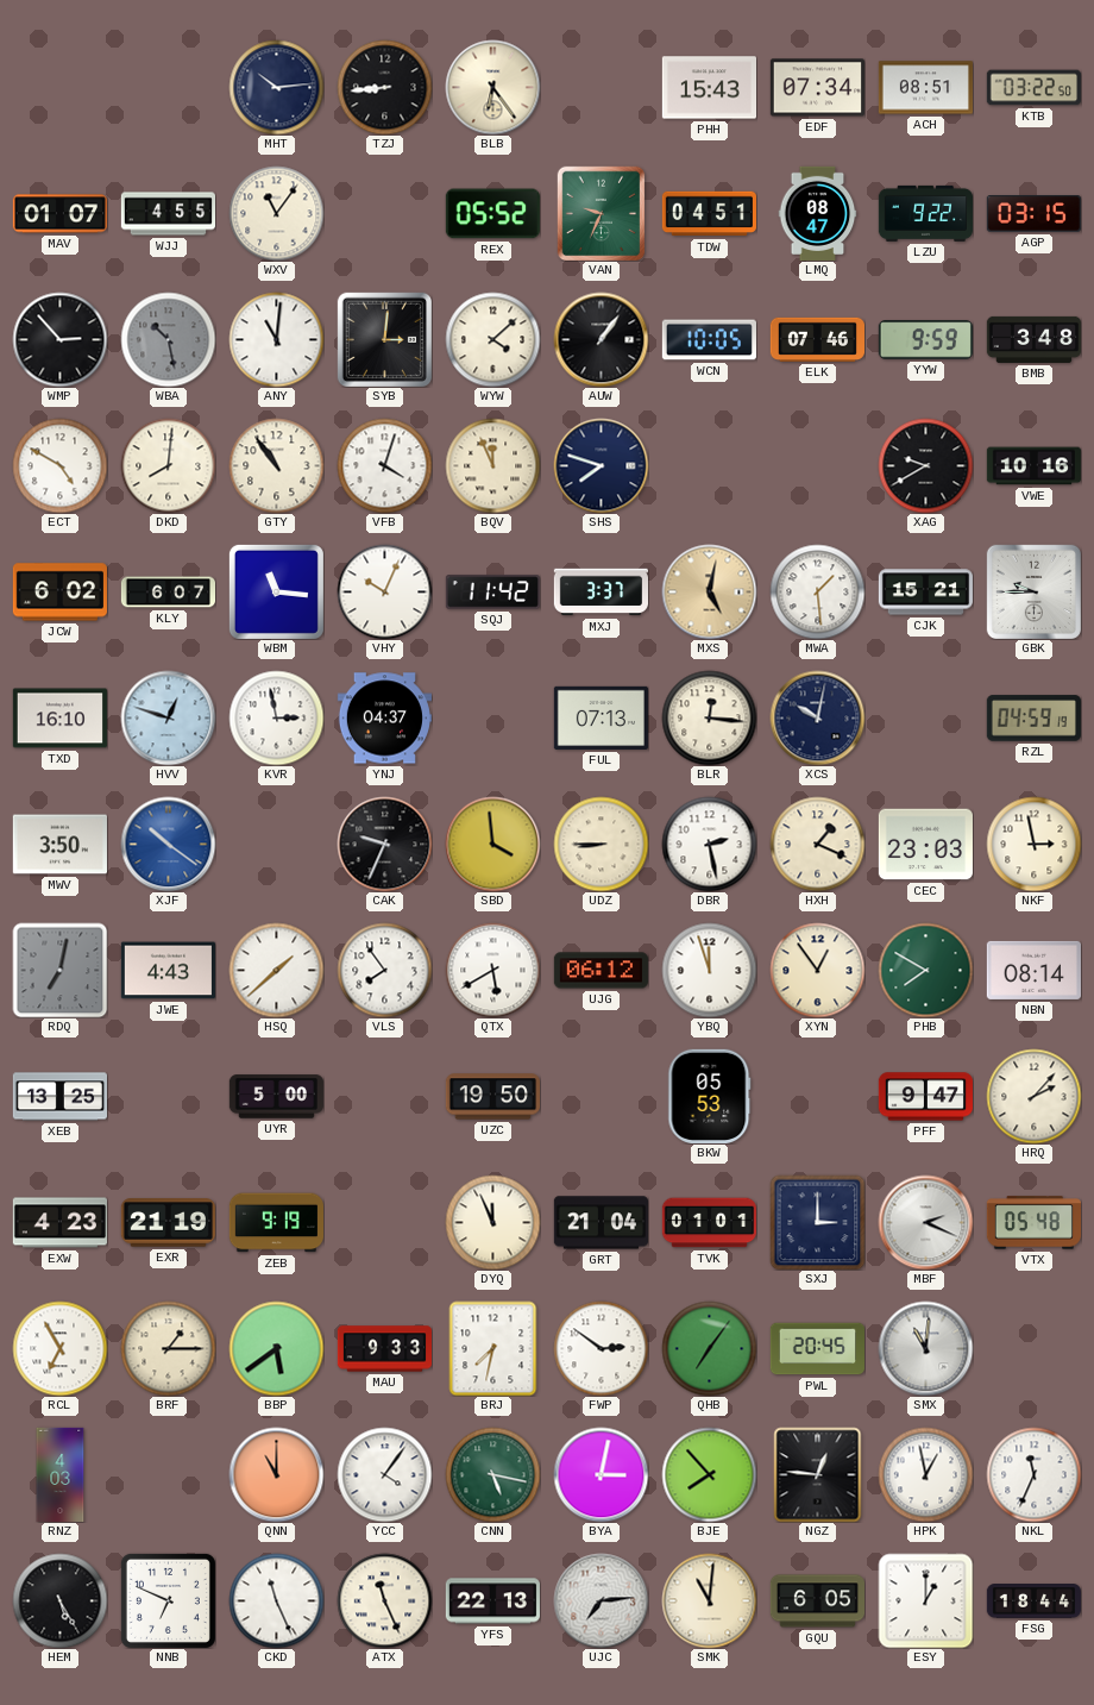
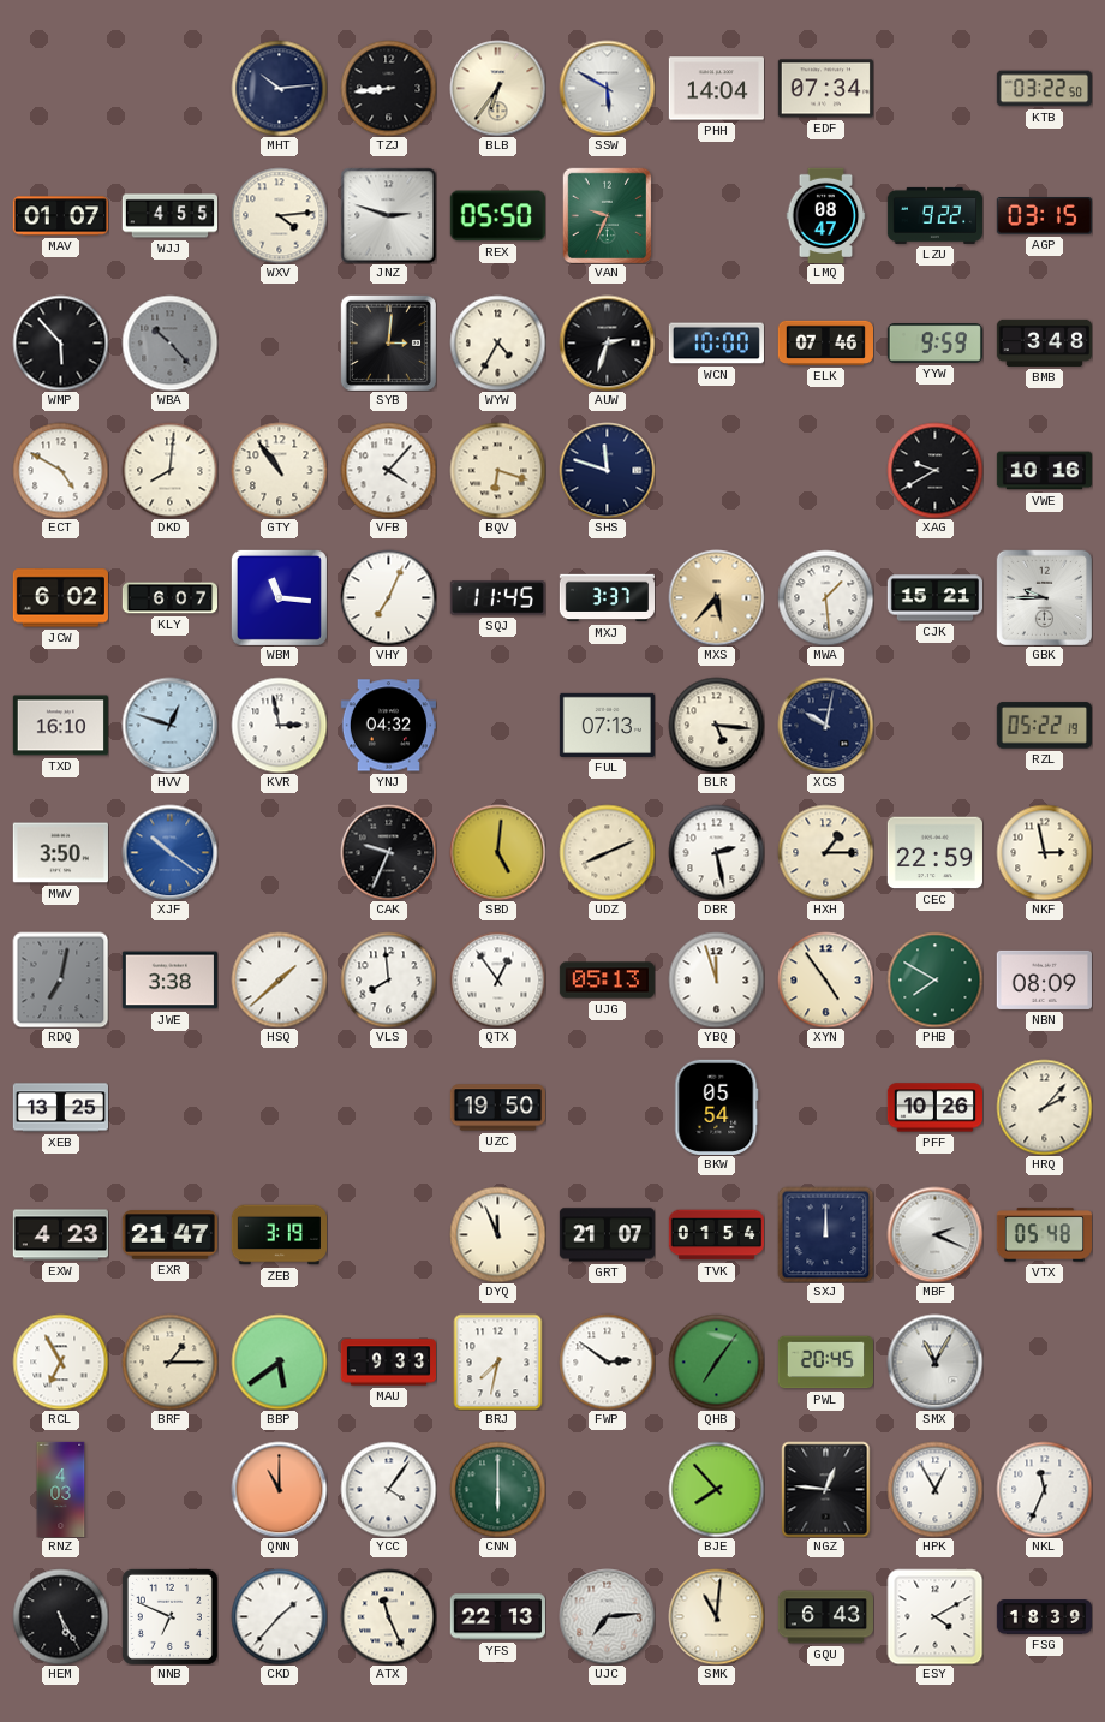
BLB: 6:24 -> 6:36 (497, 88)
SSW: none -> 5:50 (607, 88)
PHH: 15:43 -> 14:04 (716, 89)
ACH: 08:51 -> none (925, 88)
WXV: 11:06 -> 4:14 (279, 215)
JNZ: none -> 2:48 (388, 215)
REX: 05:52 -> 05:50 (497, 216)
TDW: 04:51 -> none (709, 214)
WMP: 2:53 -> 5:53 (60, 342)
WBA: 10:28 -> 10:23 (169, 342)
ANY: 11:01 -> none (276, 339)
WYW: 4:08 -> 4:35 (497, 342)
AUW: 1:06 -> 2:33 (607, 342)
WCN: 10:05 -> 10:00 (716, 344)
VFB: 4:03 -> 4:07 (388, 470)
BQV: 11:56 -> 6:18 (497, 470)
SHS: 7:48 -> 11:48 (607, 470)
VHY: 10:04 -> 7:04 (388, 597)
SQJ: 11:42 -> 11:45 (497, 598)
MXS: 5:02 -> 5:37 (716, 597)
YNJ: 04:37 -> 04:32 (388, 726)
BLR: 12:16 -> 5:16 (716, 725)
RZL: 04:59 -> 05:22 (1044, 726)
SBD: 3:59 -> 5:01 (497, 852)
UDZ: 8:45 -> 8:11 (607, 852)
HXH: 1:19 -> 1:15 (825, 852)
CEC: 23:03 -> 22:59 (934, 853)
JWE: 4:43 -> 3:38 (169, 981)
VLS: 7:54 -> 7:59 (388, 979)
QTX: 5:40 -> 12:54 (497, 979)
UJG: 06:12 -> 05:13 (607, 981)
XYN: 12:54 -> 4:54 (825, 979)
NBN: 08:14 -> 08:09 (1044, 979)
UYR: 5:00 -> none (276, 1097)
BKW: 05:53 -> 05:54 (717, 1107)
PFF: 9:47 -> 10:26 (934, 1108)
EXR: 21:19 -> 21:47 (169, 1235)
ZEB: 9:19 -> 3:19 (279, 1235)
GRT: 21:04 -> 21:07 (607, 1235)
TVK: 01:01 -> 01:54 (716, 1235)
SXJ: 3:00 -> 12:00 (825, 1234)
SMX: 11:01 -> 11:05 (934, 1361)
CNN: 5:17 -> 6:00 (497, 1489)
BYA: 3:02 -> none (601, 1474)
HPK: 12:58 -> 12:55 (934, 1489)
CKD: 11:26 -> 1:37 (279, 1616)
GQU: 6:05 -> 6:43 (825, 1617)
ESY: 1:00 -> 4:10 (934, 1616)
FSG: 18:44 -> 18:39 (1044, 1617)
